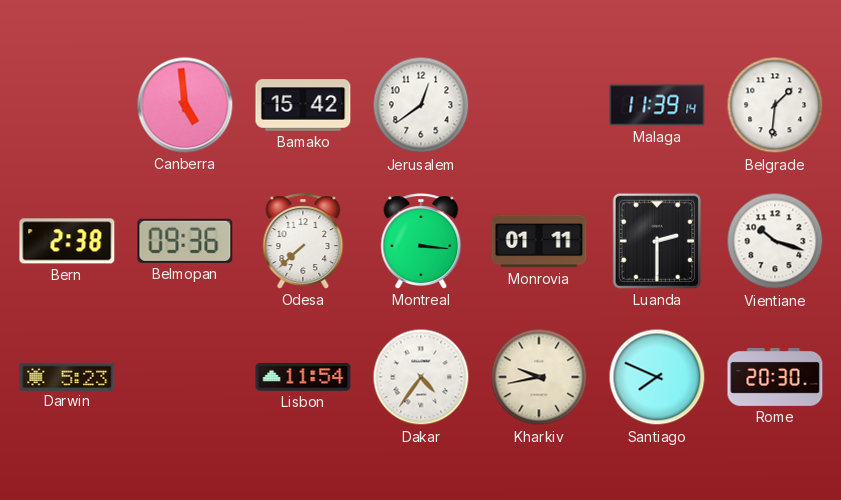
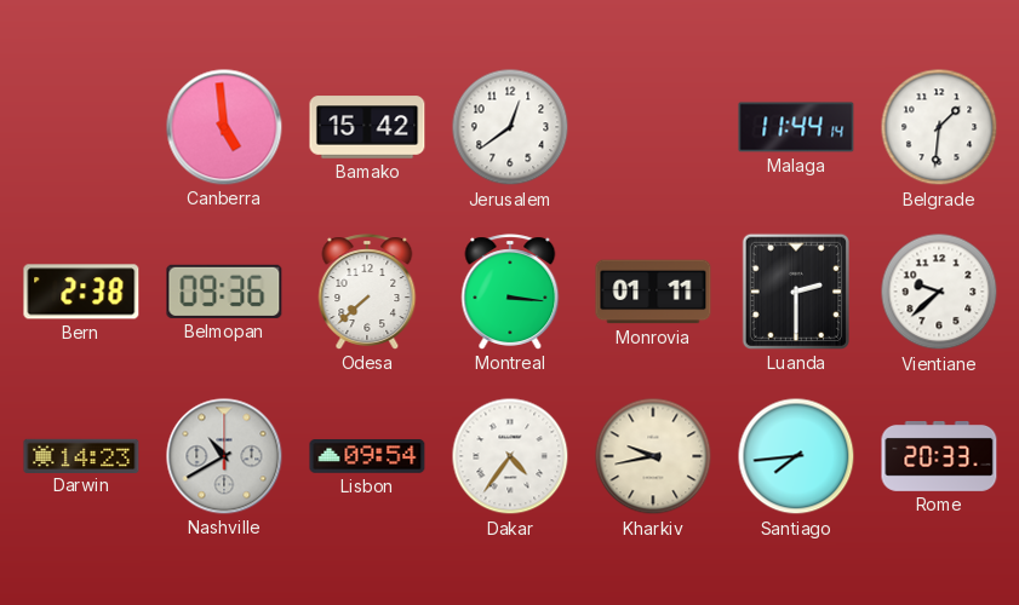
Malaga: 11:39 -> 11:44 (796, 127)
Vientiane: 10:18 -> 9:38 (939, 292)
Darwin: 5:23 -> 14:23 (81, 455)
Nashville: none -> 10:40 (224, 456)
Lisbon: 11:54 -> 09:54 (367, 456)
Santiago: 7:49 -> 7:44 (796, 456)
Rome: 20:30 -> 20:33 (939, 457)
